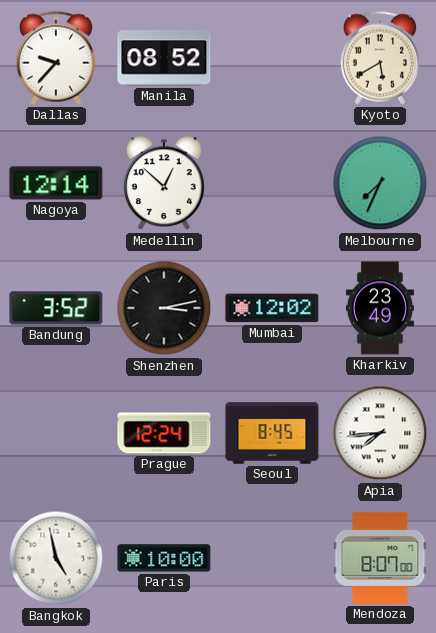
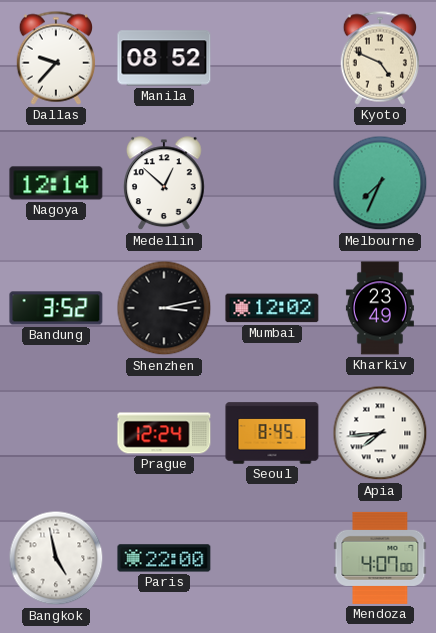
Kyoto: 5:40 -> 4:49 (379, 58)
Paris: 10:00 -> 22:00 (164, 558)
Mendoza: 8:07 -> 4:07 (380, 558)
